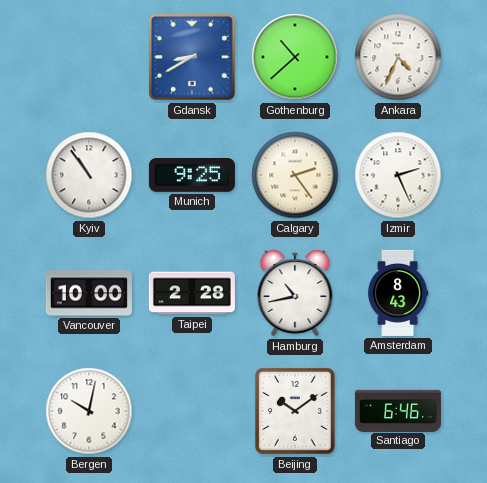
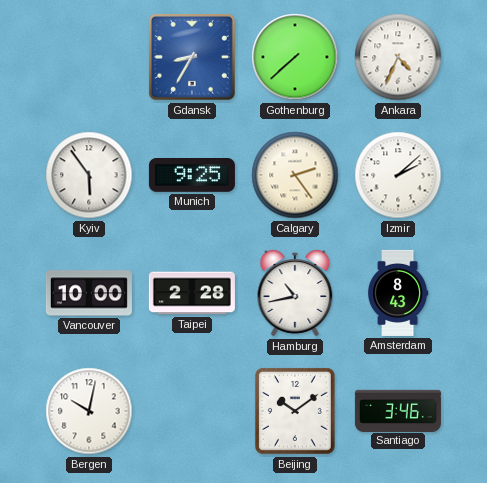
Gdansk: 8:40 -> 8:35 (192, 57)
Gothenburg: 10:38 -> 7:38 (295, 57)
Kyiv: 10:54 -> 5:54 (89, 175)
Izmir: 2:26 -> 2:08 (398, 175)
Santiago: 6:46 -> 3:46 (398, 410)
